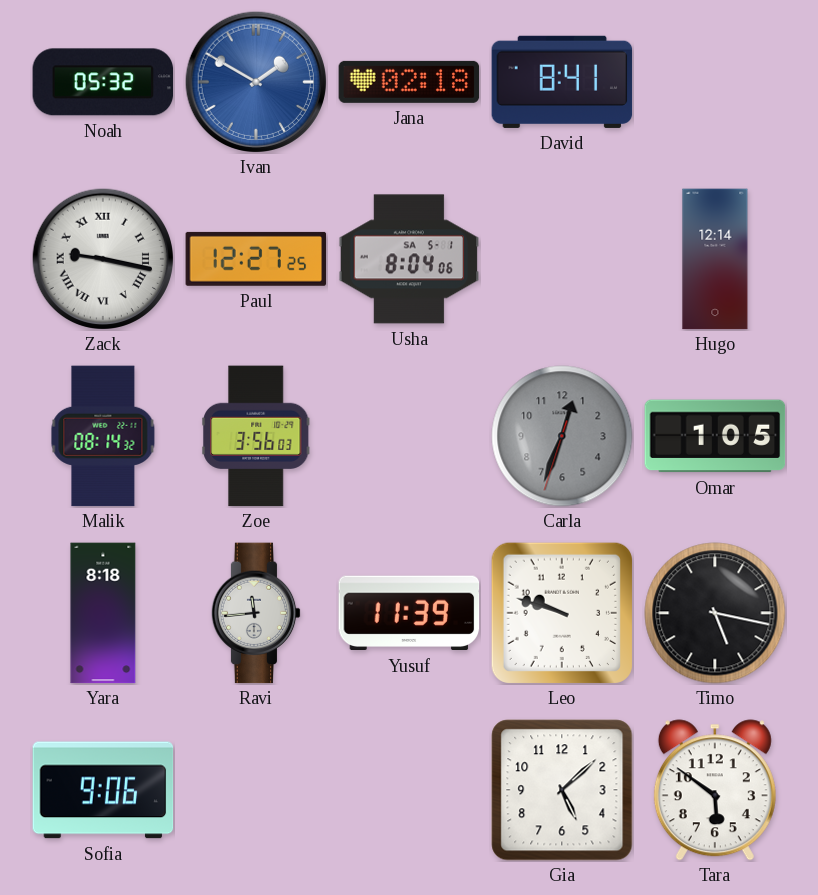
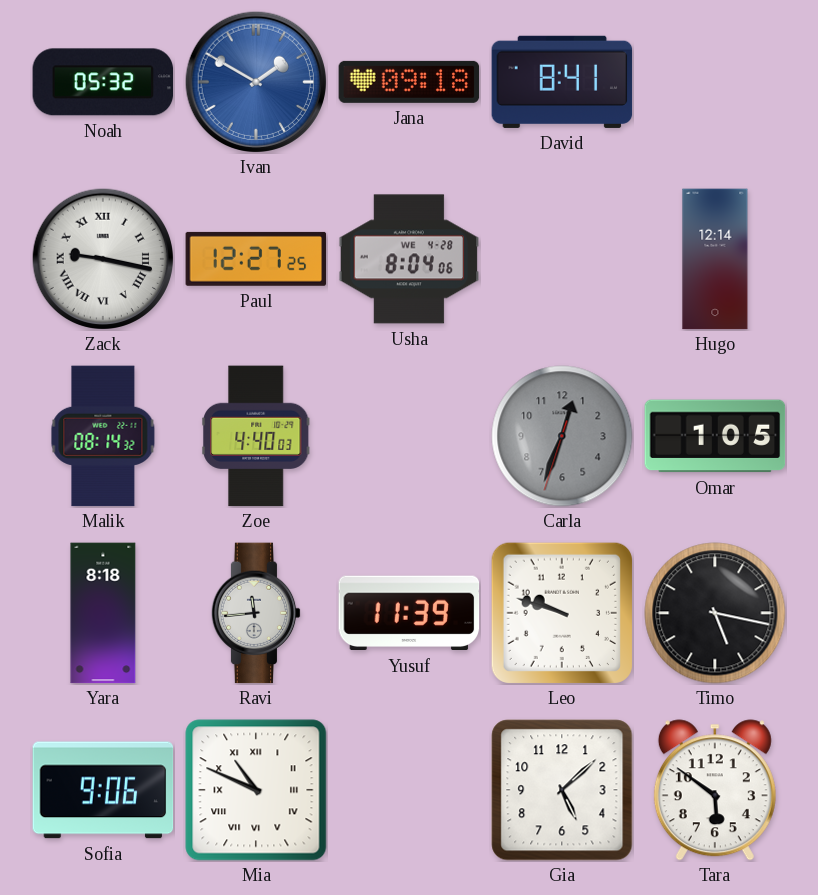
Jana: 02:18 -> 09:18 (409, 82)
Usha date: SA 5-1 -> WE 4-28 (409, 259)
Zoe: 3:56 -> 4:40 (257, 436)
Mia: none -> 10:49 (256, 790)
